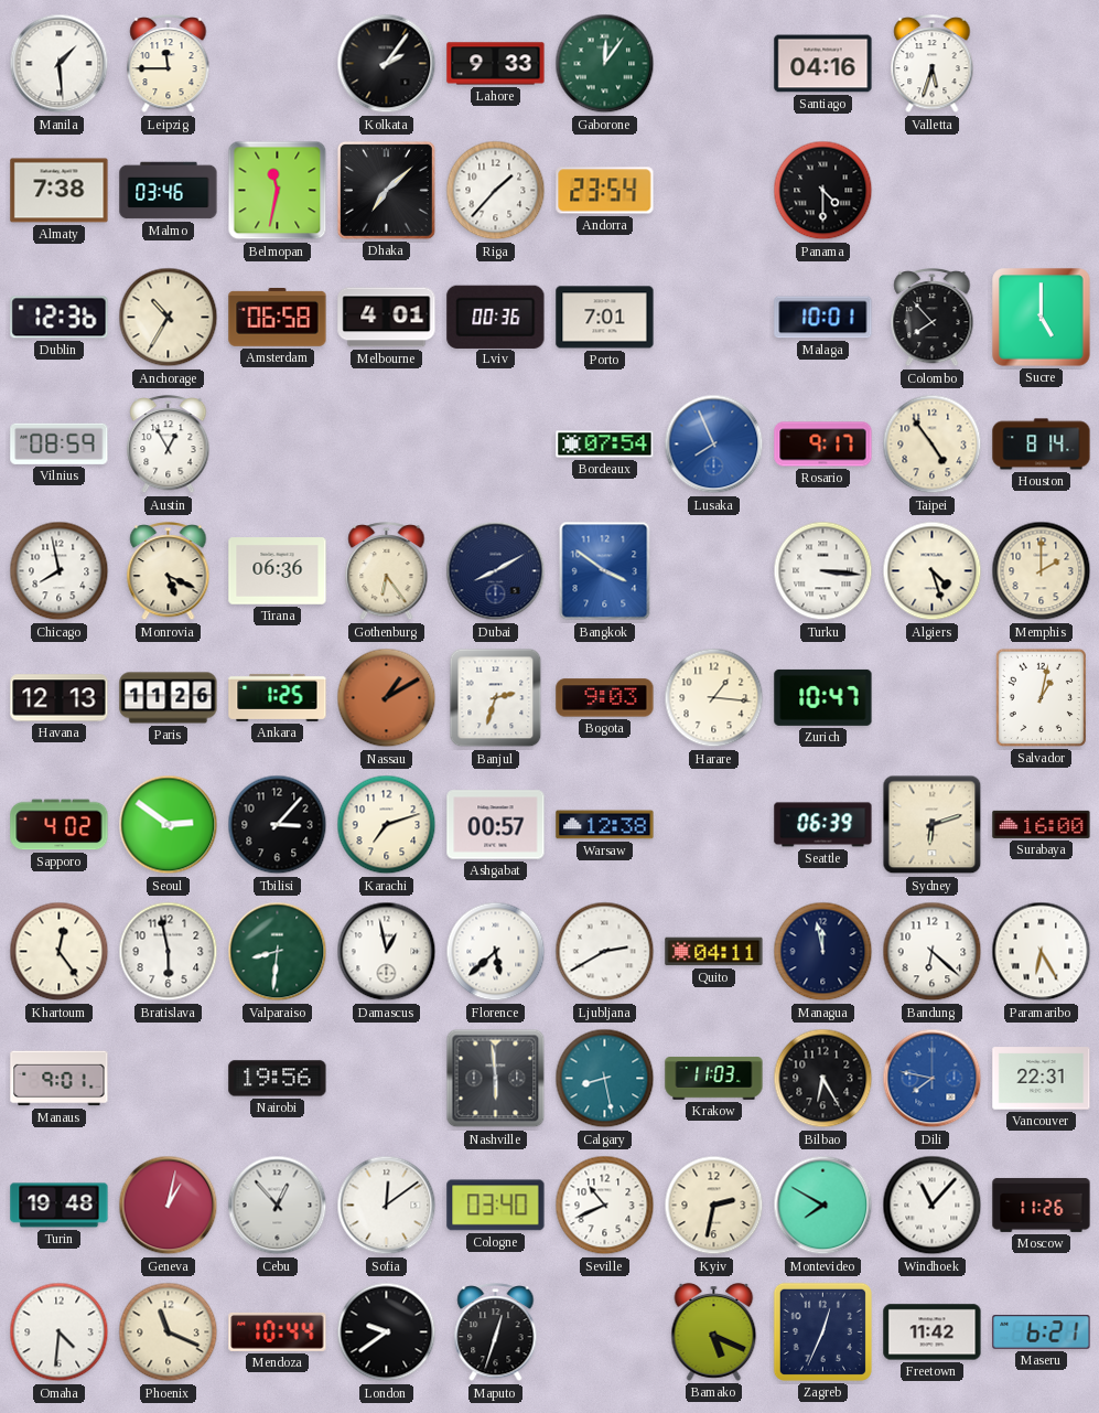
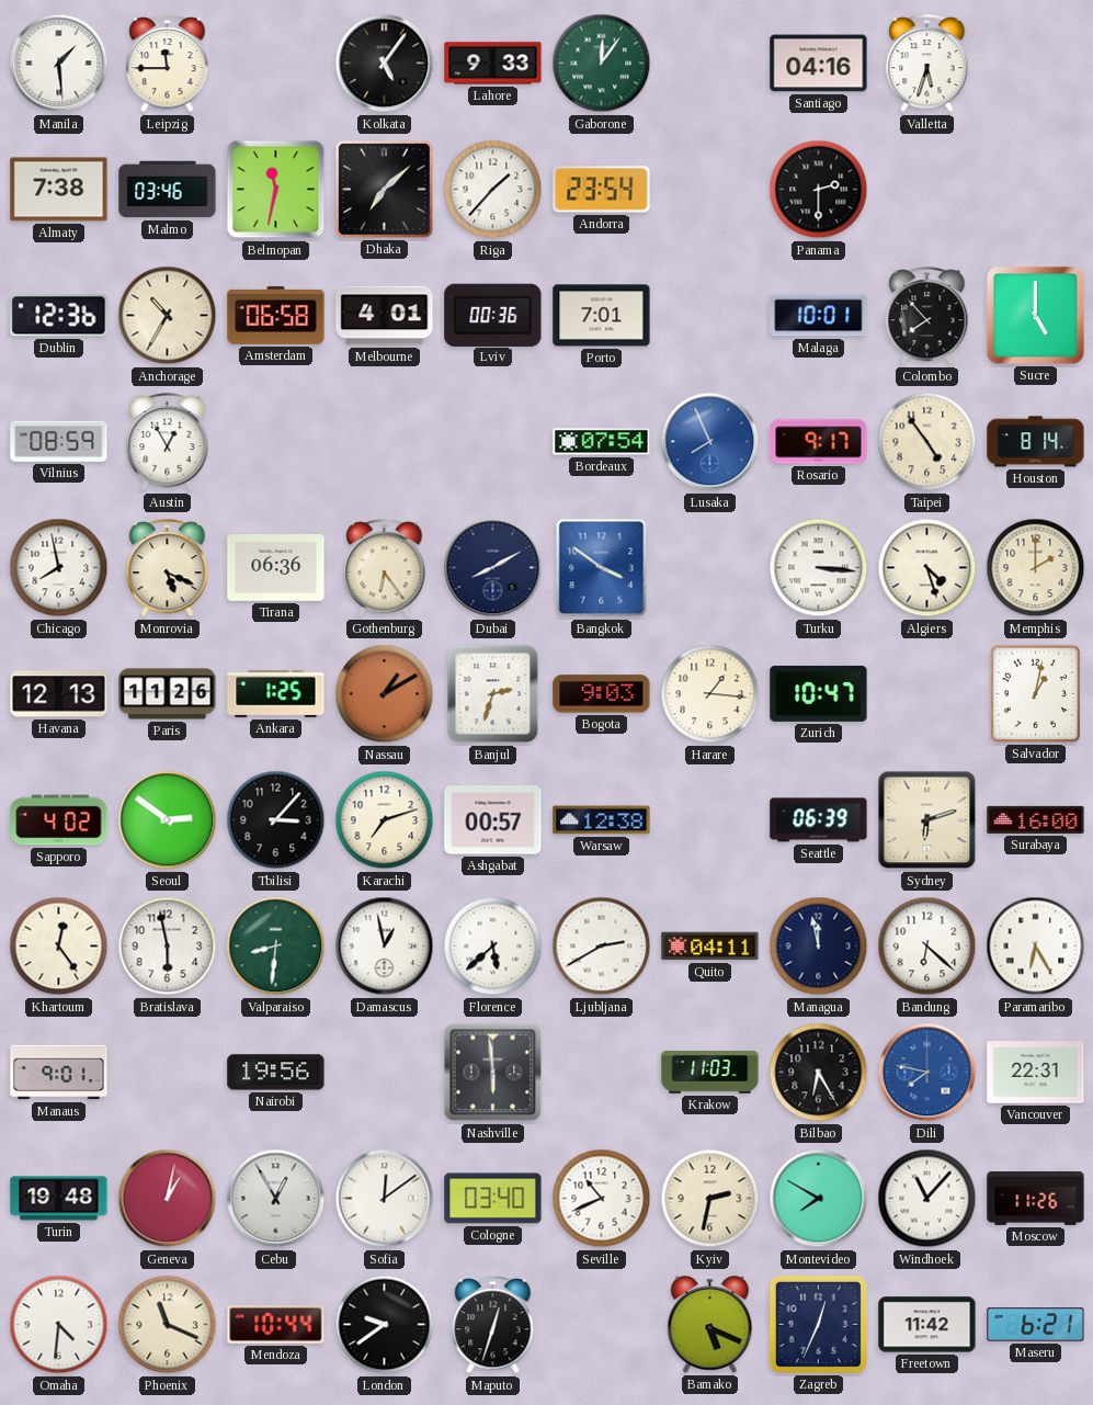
Kolkata: 2:06 -> 5:06 (385, 64)
Panama: 4:30 -> 2:30 (819, 190)
Calgary: 8:28 -> none (605, 1079)
Cebu: 12:53 -> 12:55 (276, 1199)
